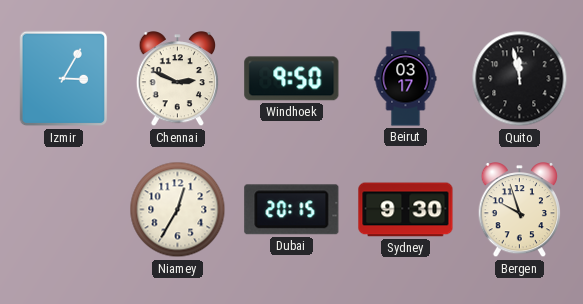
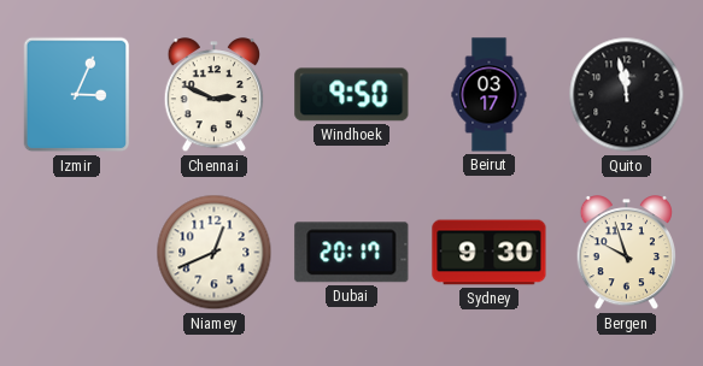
Izmir: 3:05 -> 3:04 (77, 95)
Niamey: 12:35 -> 12:41 (215, 253)
Dubai: 20:15 -> 20:17 (352, 253)
